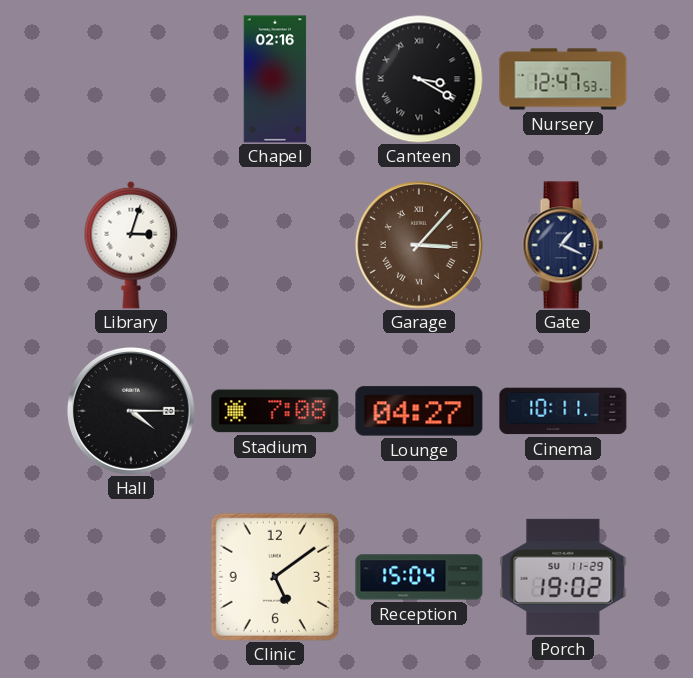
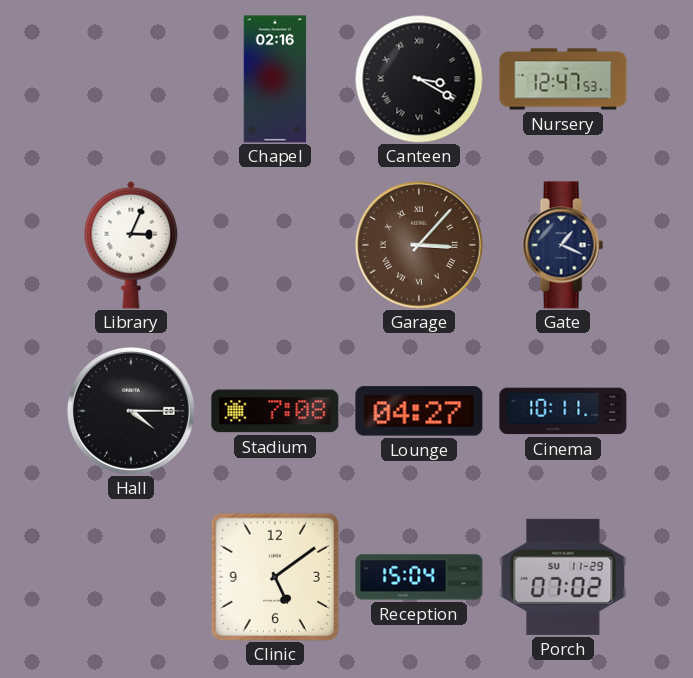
Library: 3:03 -> 3:04 (131, 245)
Porch: 19:02 -> 07:02 (563, 577)
